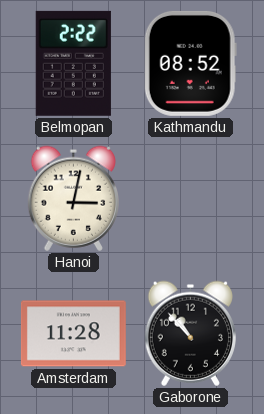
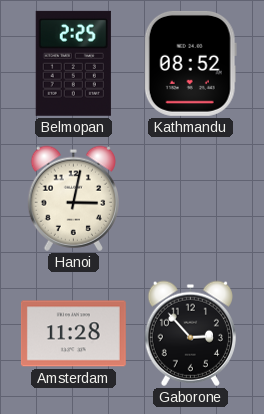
Belmopan: 2:22 -> 2:25 (73, 63)
Gaborone: 10:53 -> 2:53 (190, 333)
